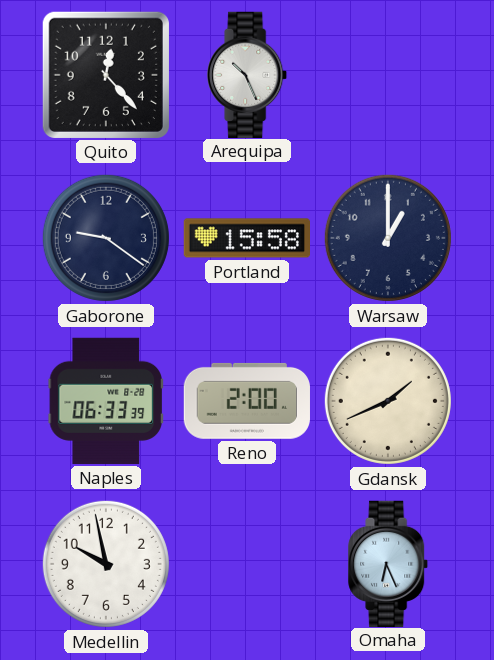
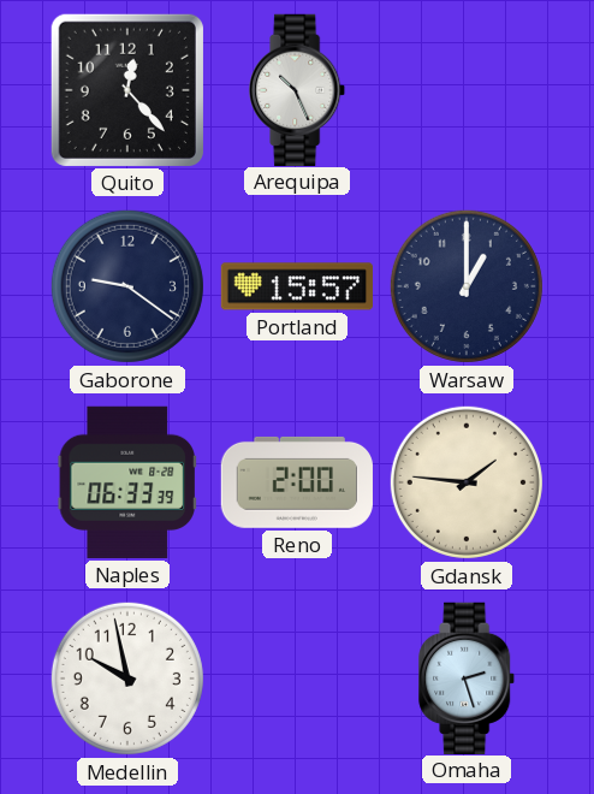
Portland: 15:58 -> 15:57 (296, 286)
Gdansk: 1:41 -> 1:46 (467, 482)
Omaha: 6:26 -> 2:27 (468, 677)
